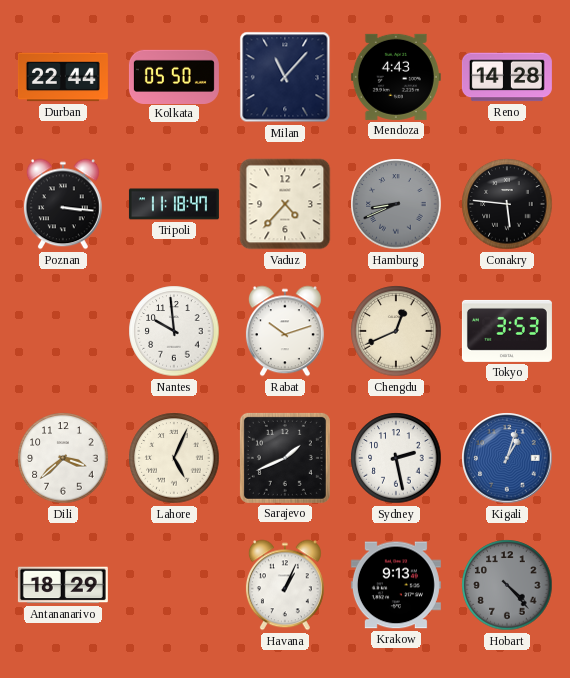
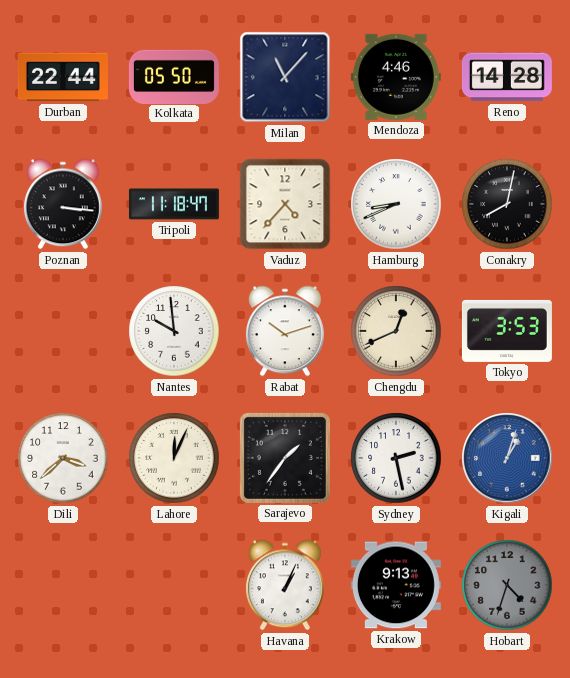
Mendoza: 4:43 -> 4:46 (396, 77)
Hamburg dial: grey -> white (396, 204)
Conakry: 5:46 -> 8:02 (507, 204)
Lahore: 5:04 -> 12:04 (174, 458)
Sarajevo: 1:41 -> 1:36 (285, 458)
Antananarivo: 18:29 -> none (63, 585)
Hobart: 4:23 -> 4:33 (507, 585)
